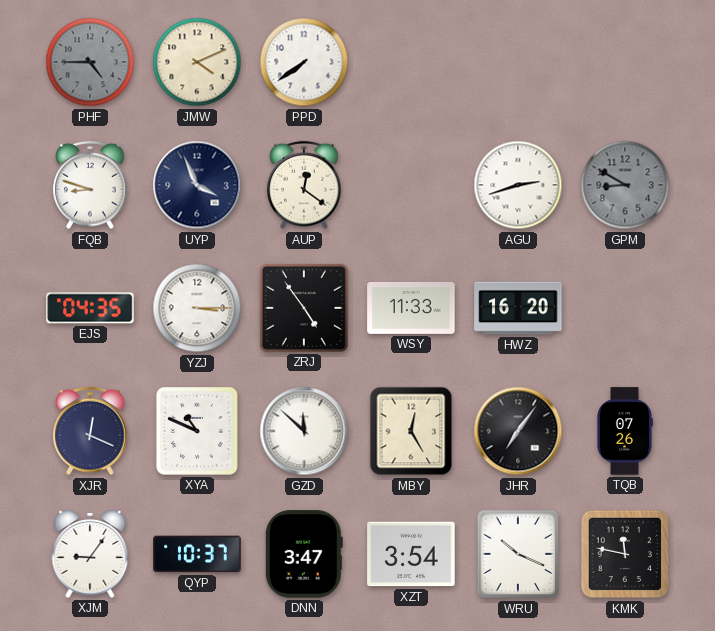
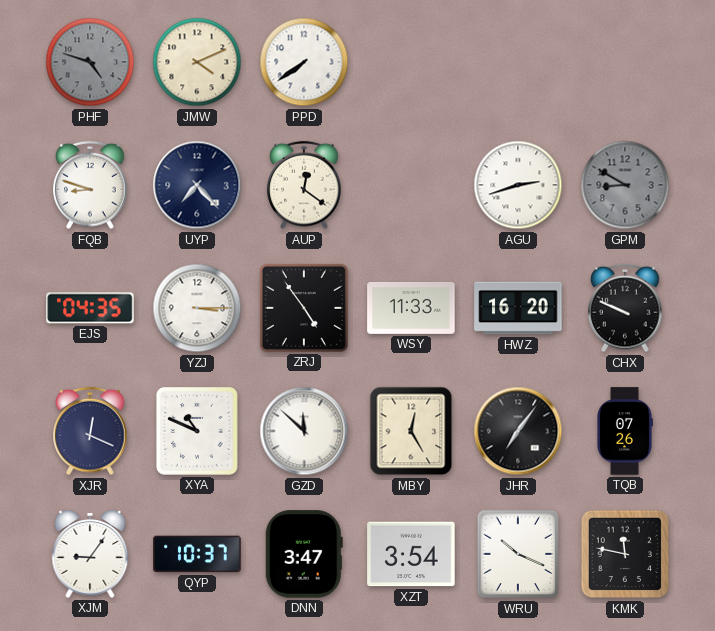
PHF: 4:45 -> 4:48 (90, 62)
UYP: 3:56 -> 7:23 (197, 185)
CHX: none -> 9:49 (625, 308)
